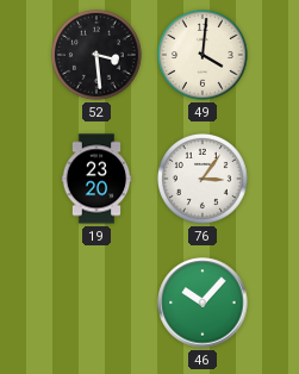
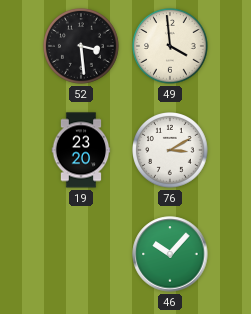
49: 4:01 -> 3:59 (171, 47)
76: 3:06 -> 3:10 (171, 151)
